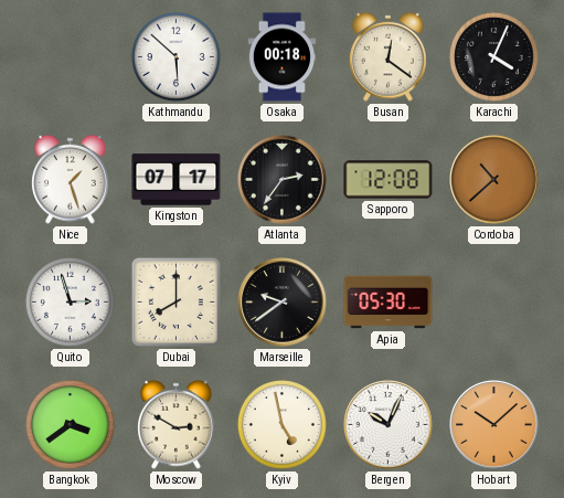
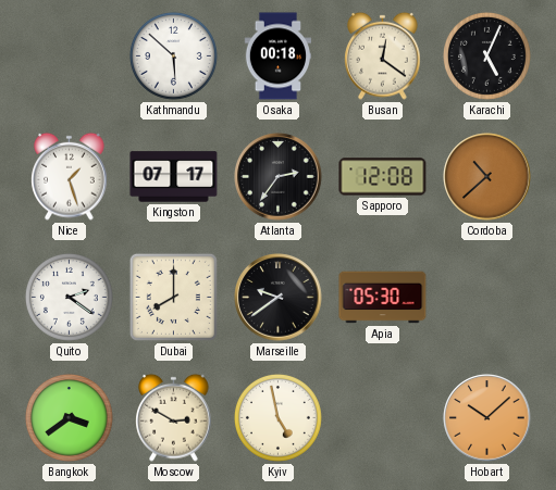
Karachi: 4:04 -> 5:04 (486, 55)
Quito: 2:57 -> 2:21 (69, 297)
Bergen: 10:04 -> none (389, 425)
